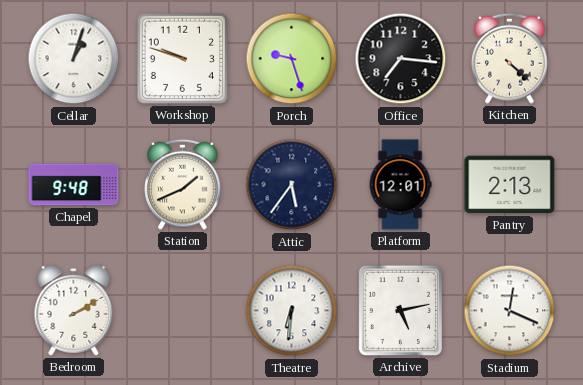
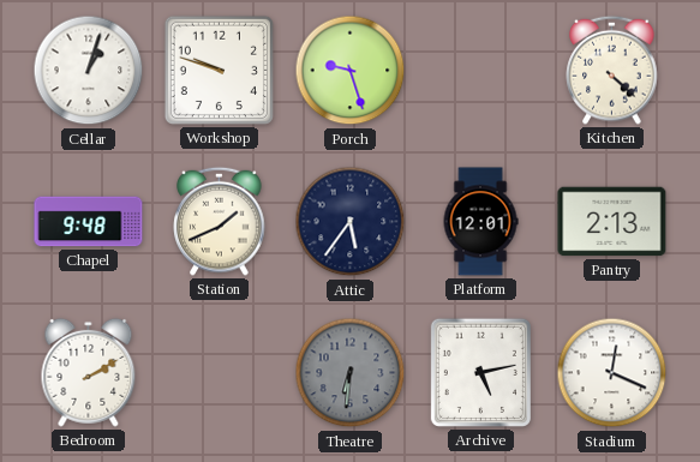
Office: 7:16 -> none (401, 59)
Theatre dial: white -> grey (351, 373)
